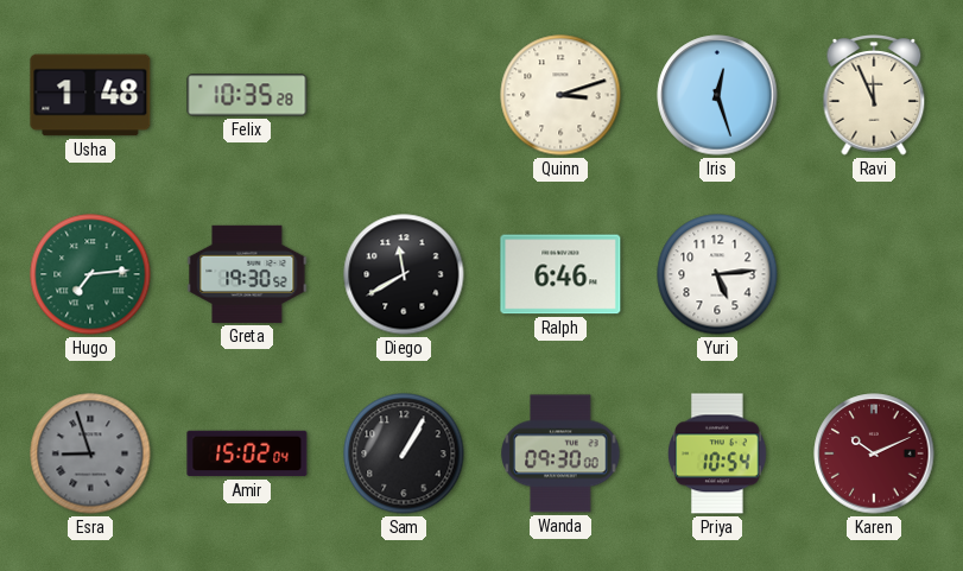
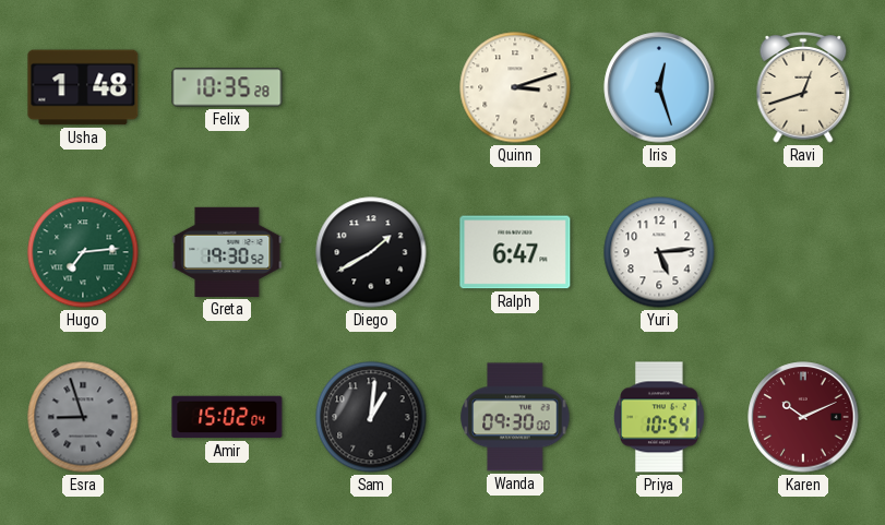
Ravi: 11:56 -> 12:42 (803, 87)
Diego: 11:40 -> 1:40 (371, 252)
Ralph: 6:46 -> 6:47 (515, 252)
Sam: 1:05 -> 1:01 (371, 417)
